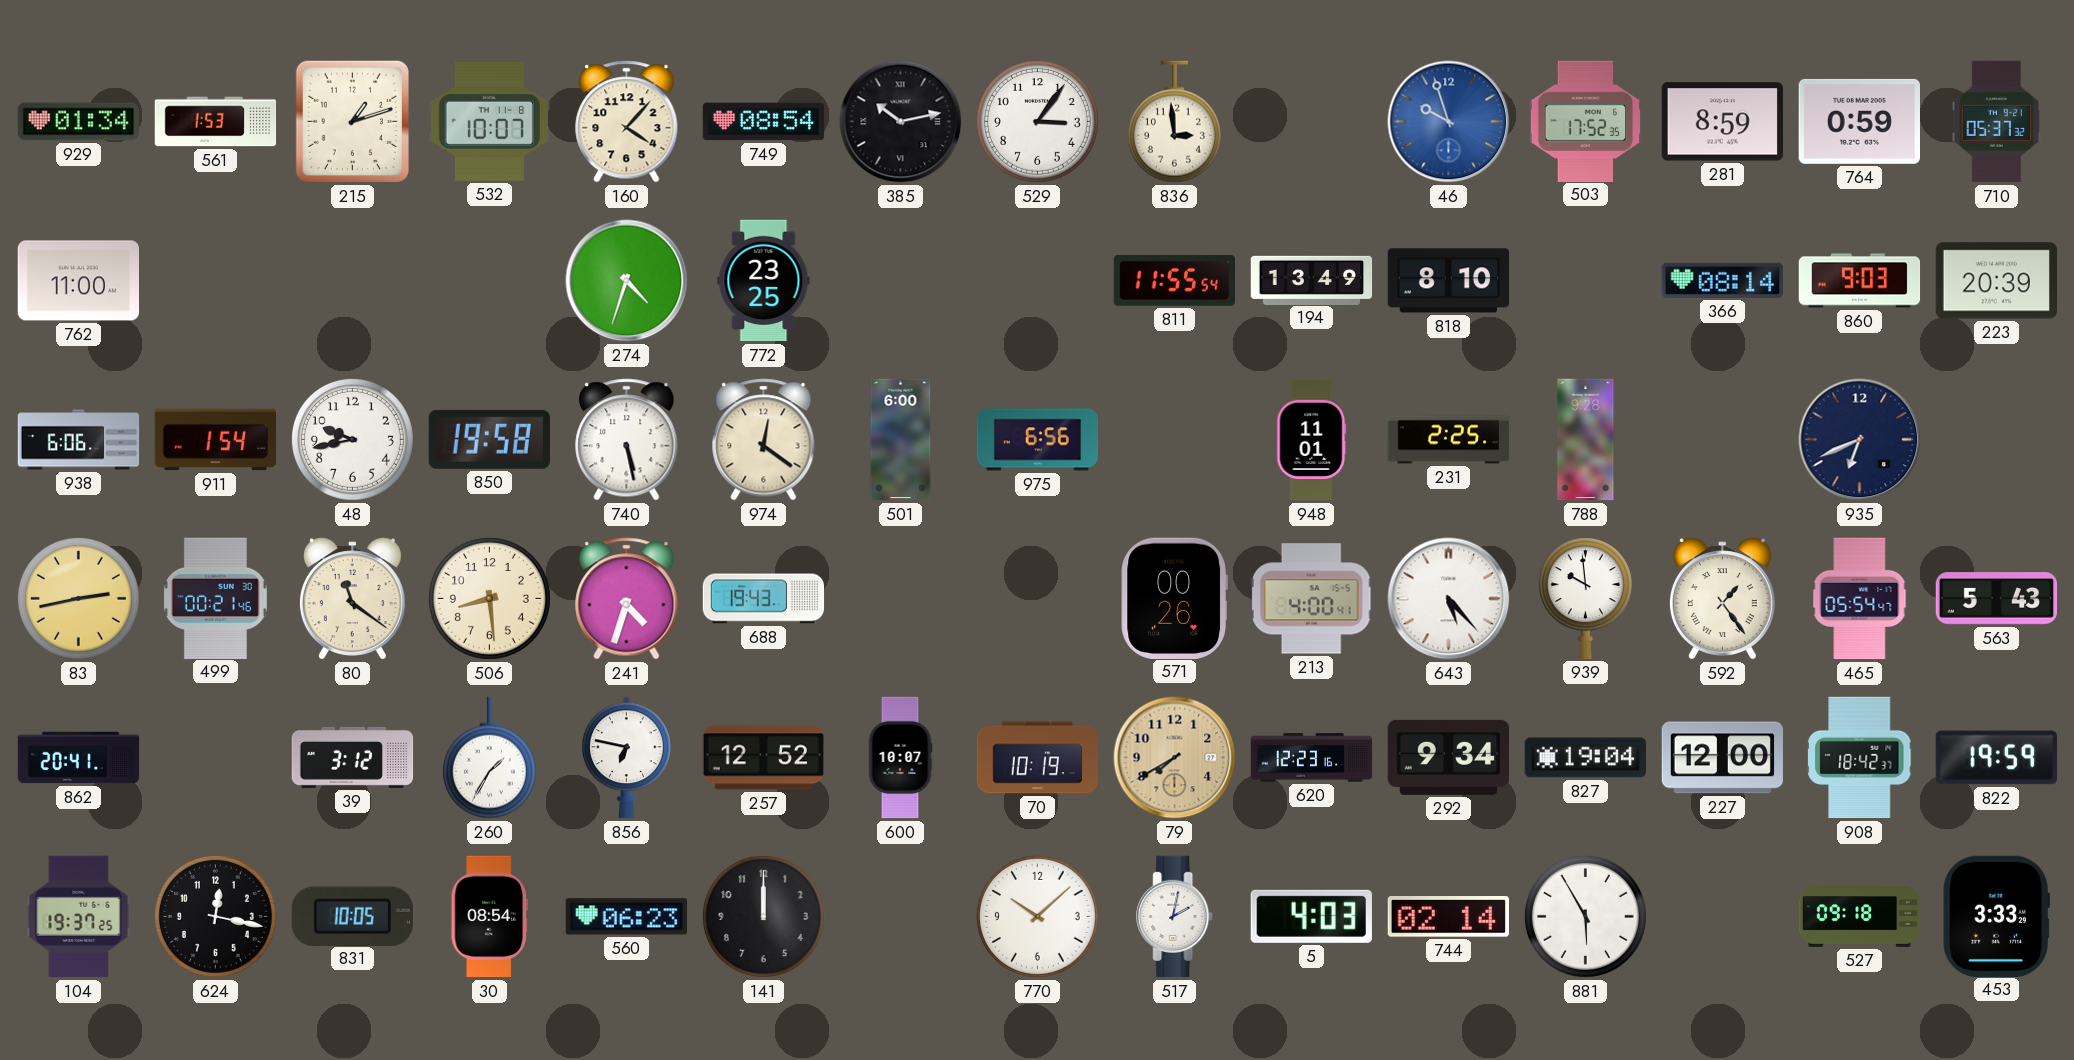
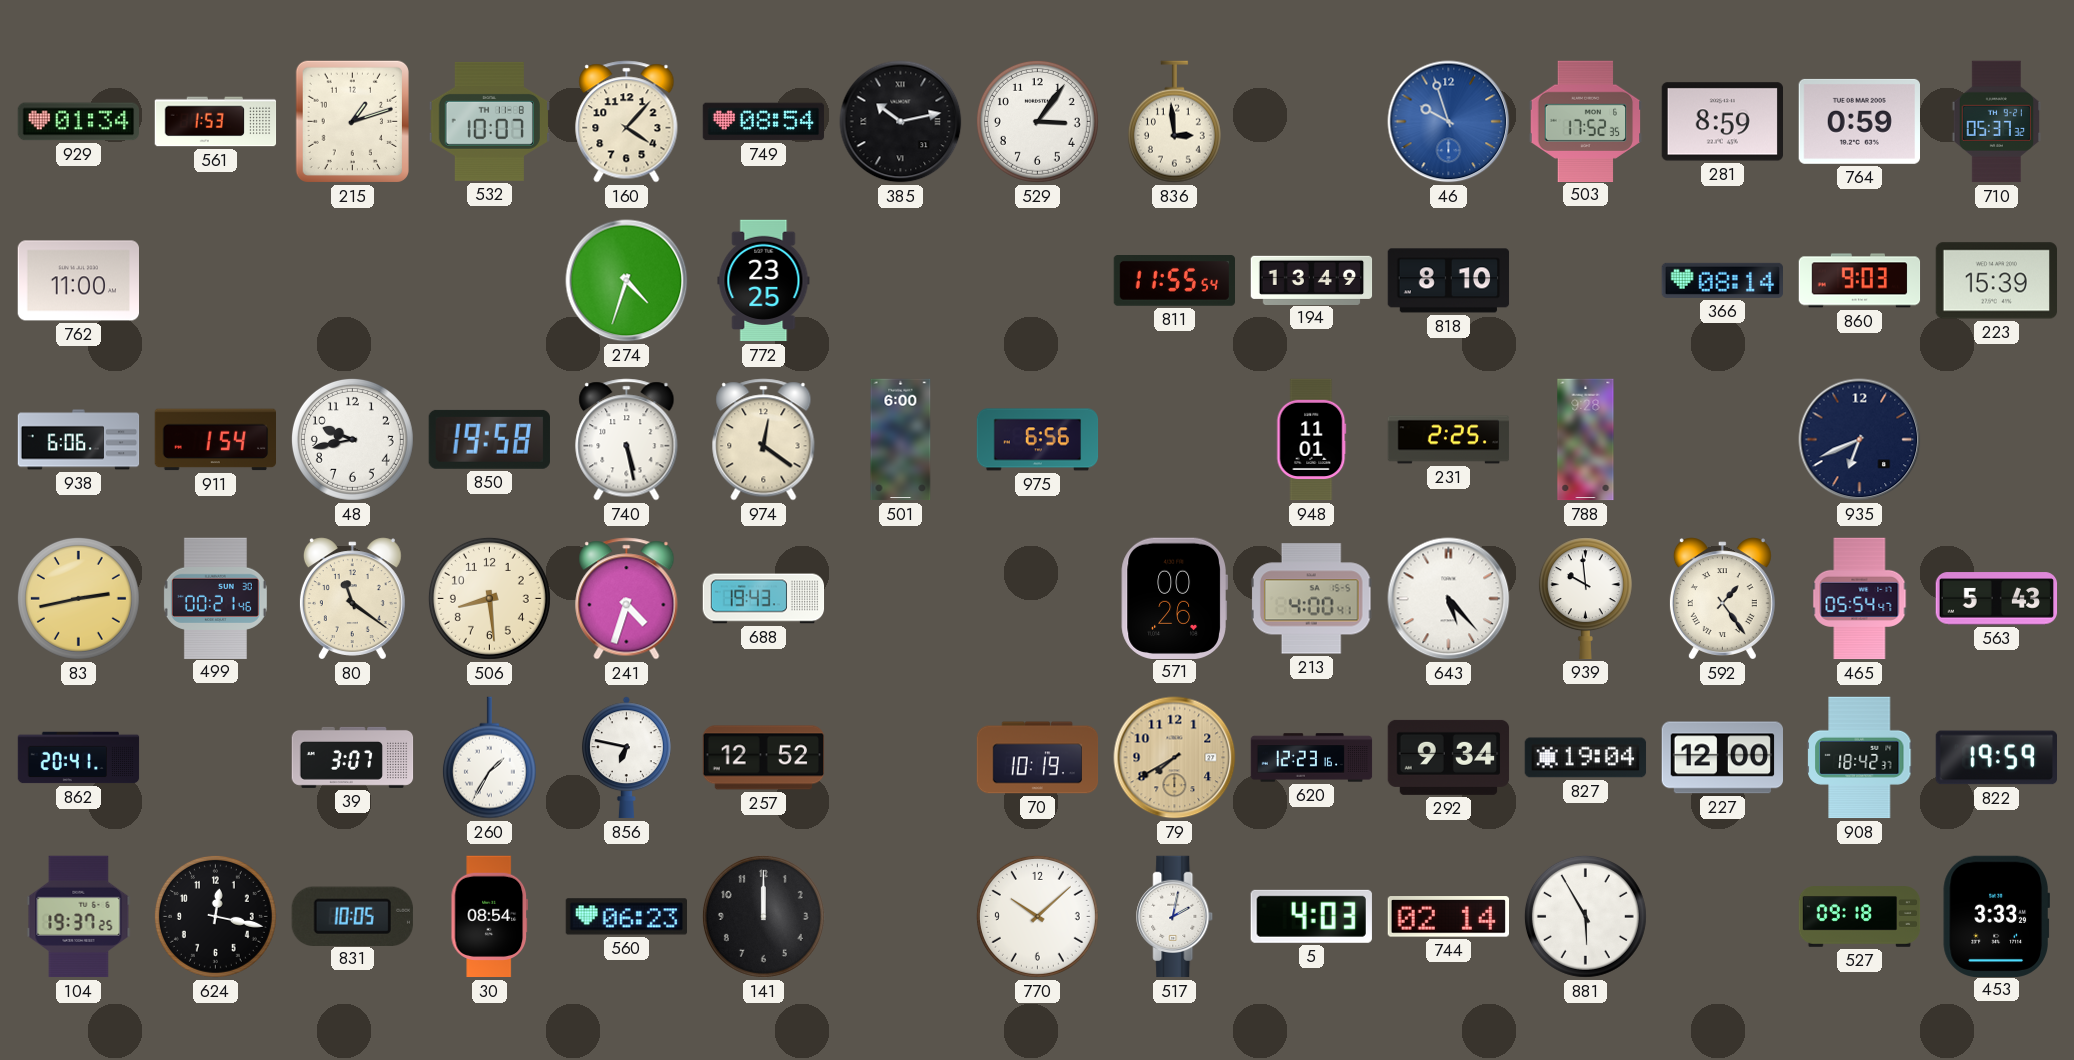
223: 20:39 -> 15:39 (1996, 281)
39: 3:12 -> 3:07 (353, 757)
600: 10:07 -> none (900, 758)
